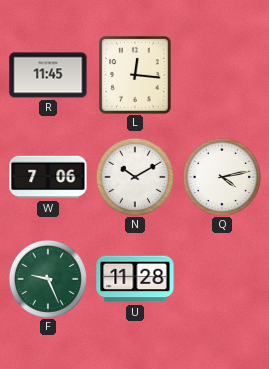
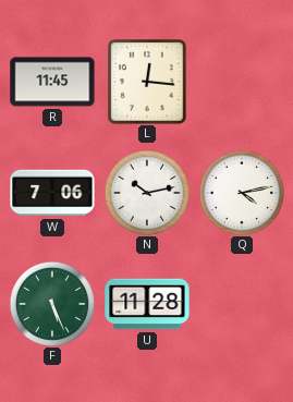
N: 10:10 -> 10:13 (147, 193)
F: 9:26 -> 5:26 (52, 304)
